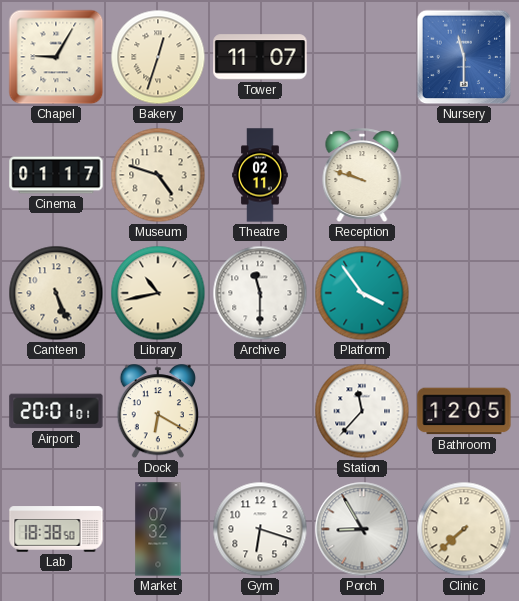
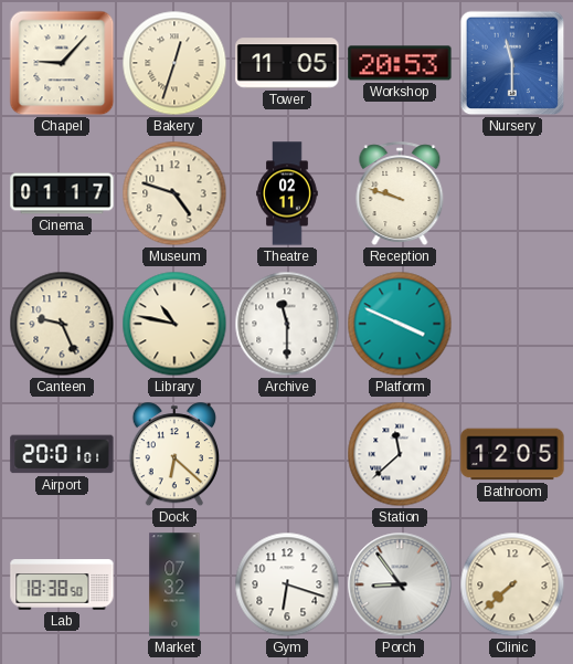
Chapel: 9:05 -> 9:07 (62, 63)
Tower: 11:07 -> 11:05 (287, 63)
Workshop: none -> 20:53 (400, 63)
Canteen: 5:26 -> 9:26 (62, 324)
Library: 10:43 -> 10:47 (174, 324)
Platform: 3:54 -> 3:49 (400, 324)
Dock: 6:20 -> 6:22 (174, 455)
Station: 11:37 -> 11:38 (400, 454)
Porch: 8:55 -> 8:54 (400, 584)
